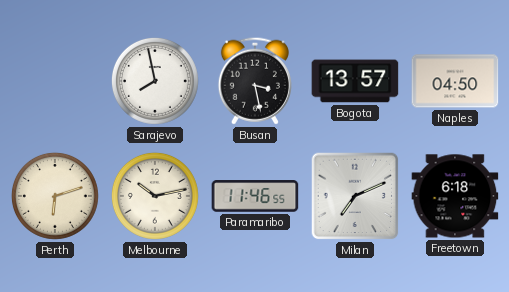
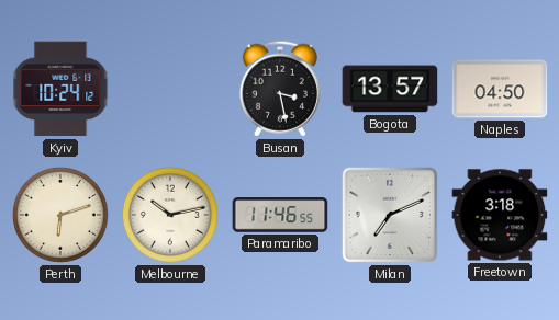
Kyiv: none -> 10:24 (60, 89)
Sarajevo: 7:58 -> none (155, 81)
Freetown: 6:18 -> 3:18 (500, 215)
